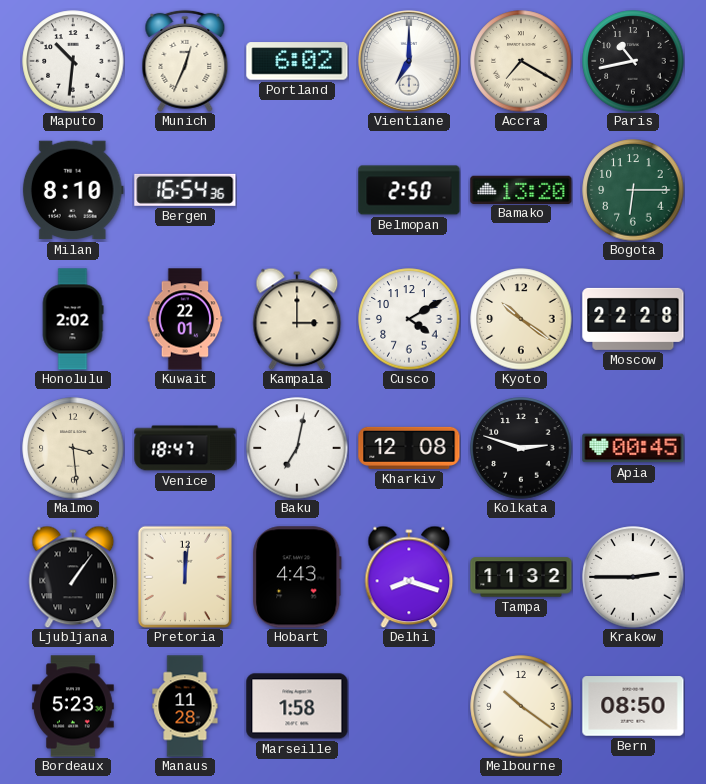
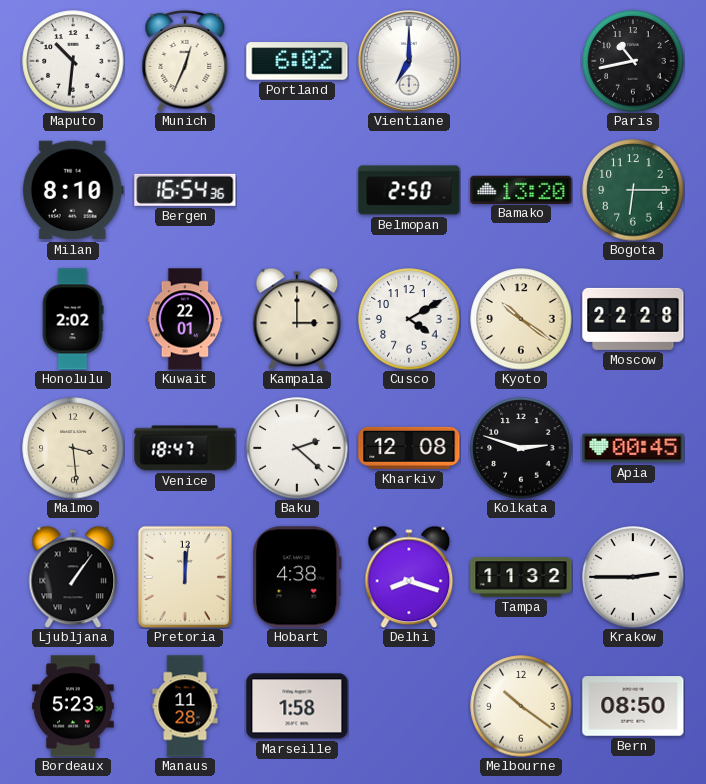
Accra: 7:20 -> none (521, 61)
Baku: 7:02 -> 2:22 (297, 448)
Hobart: 4:43 -> 4:38 (297, 577)
